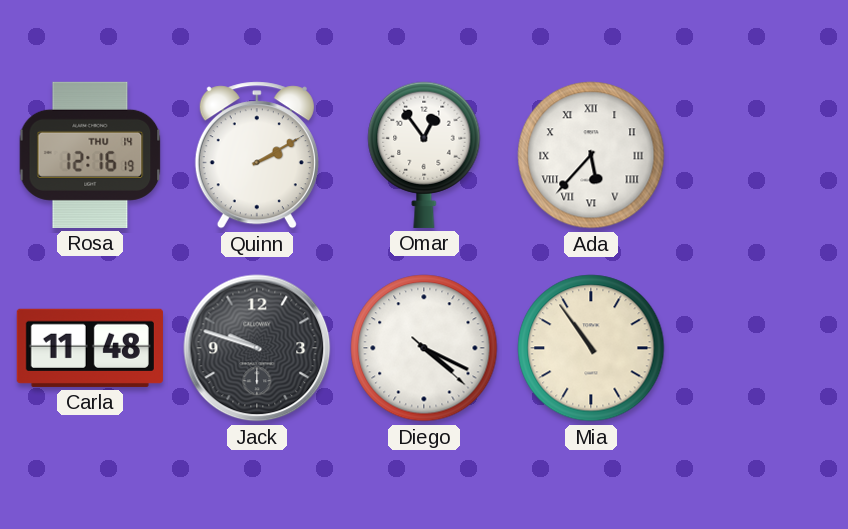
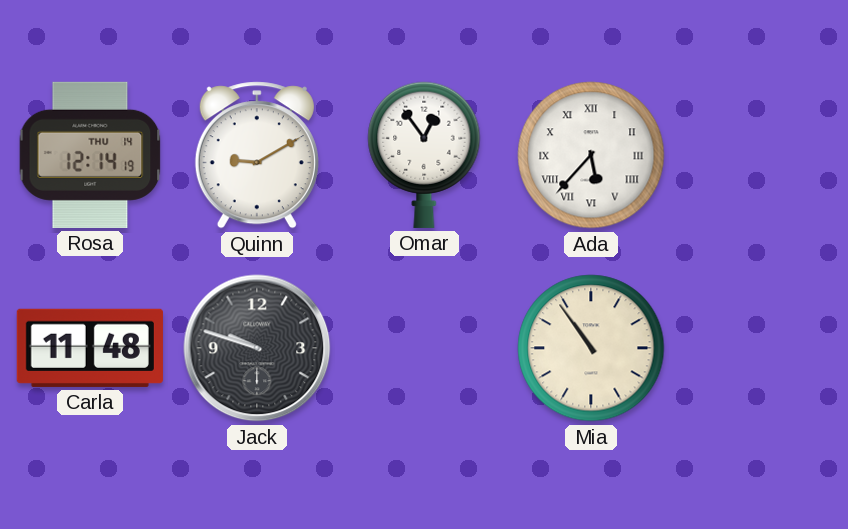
Rosa: 12:16 -> 12:14 (90, 155)
Quinn: 2:10 -> 9:10 (257, 155)
Diego: 4:19 -> none (424, 348)
